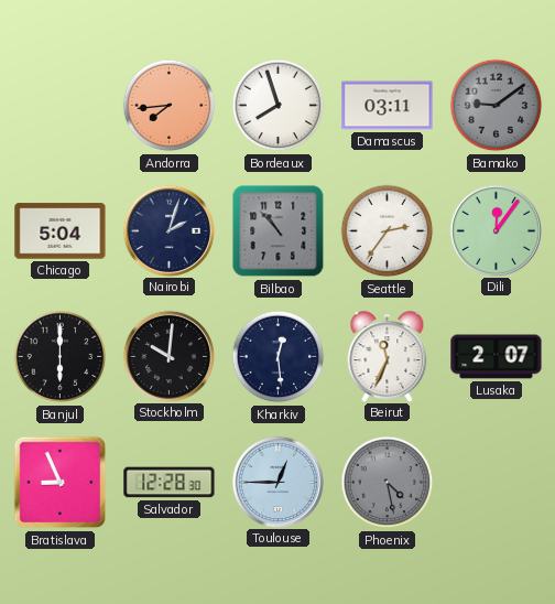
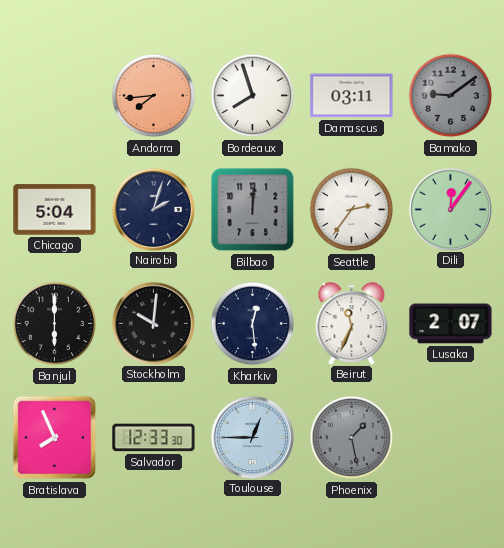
Bilbao: 10:53 -> 12:01 (253, 210)
Bratislava: 8:56 -> 7:56 (55, 438)
Salvador: 12:28 -> 12:33 (154, 438)
Phoenix: 4:28 -> 1:28 (352, 438)
